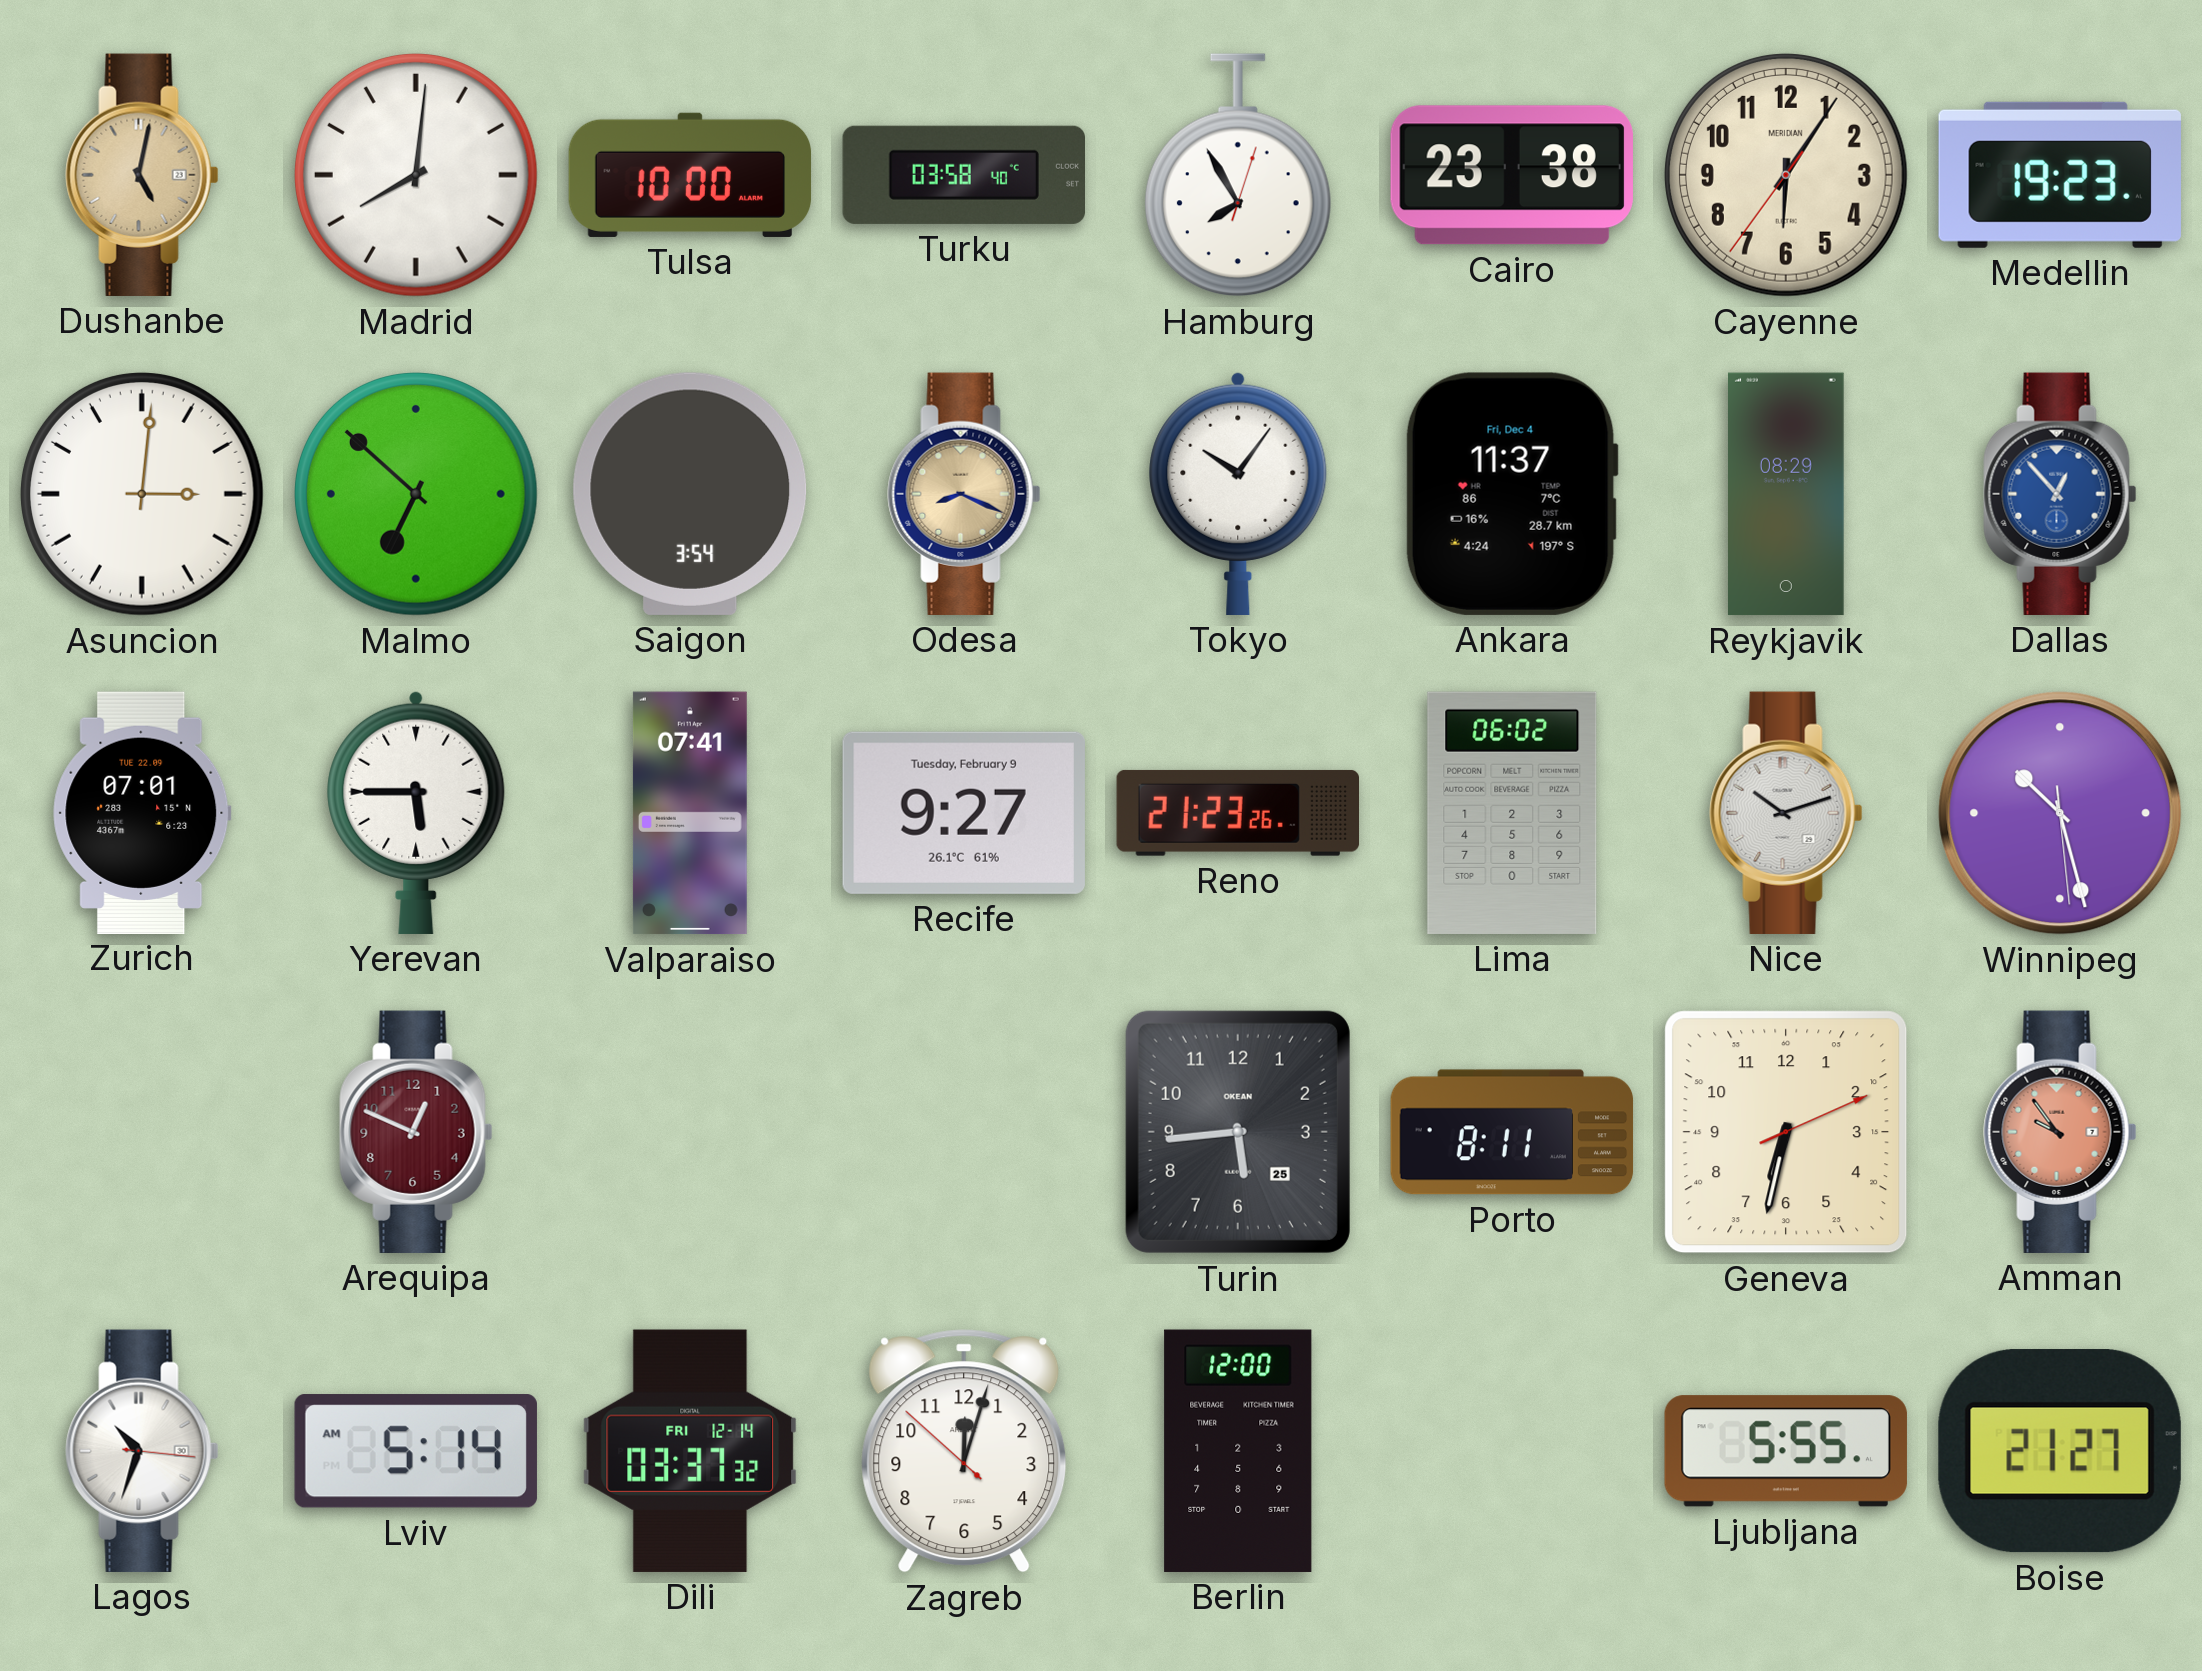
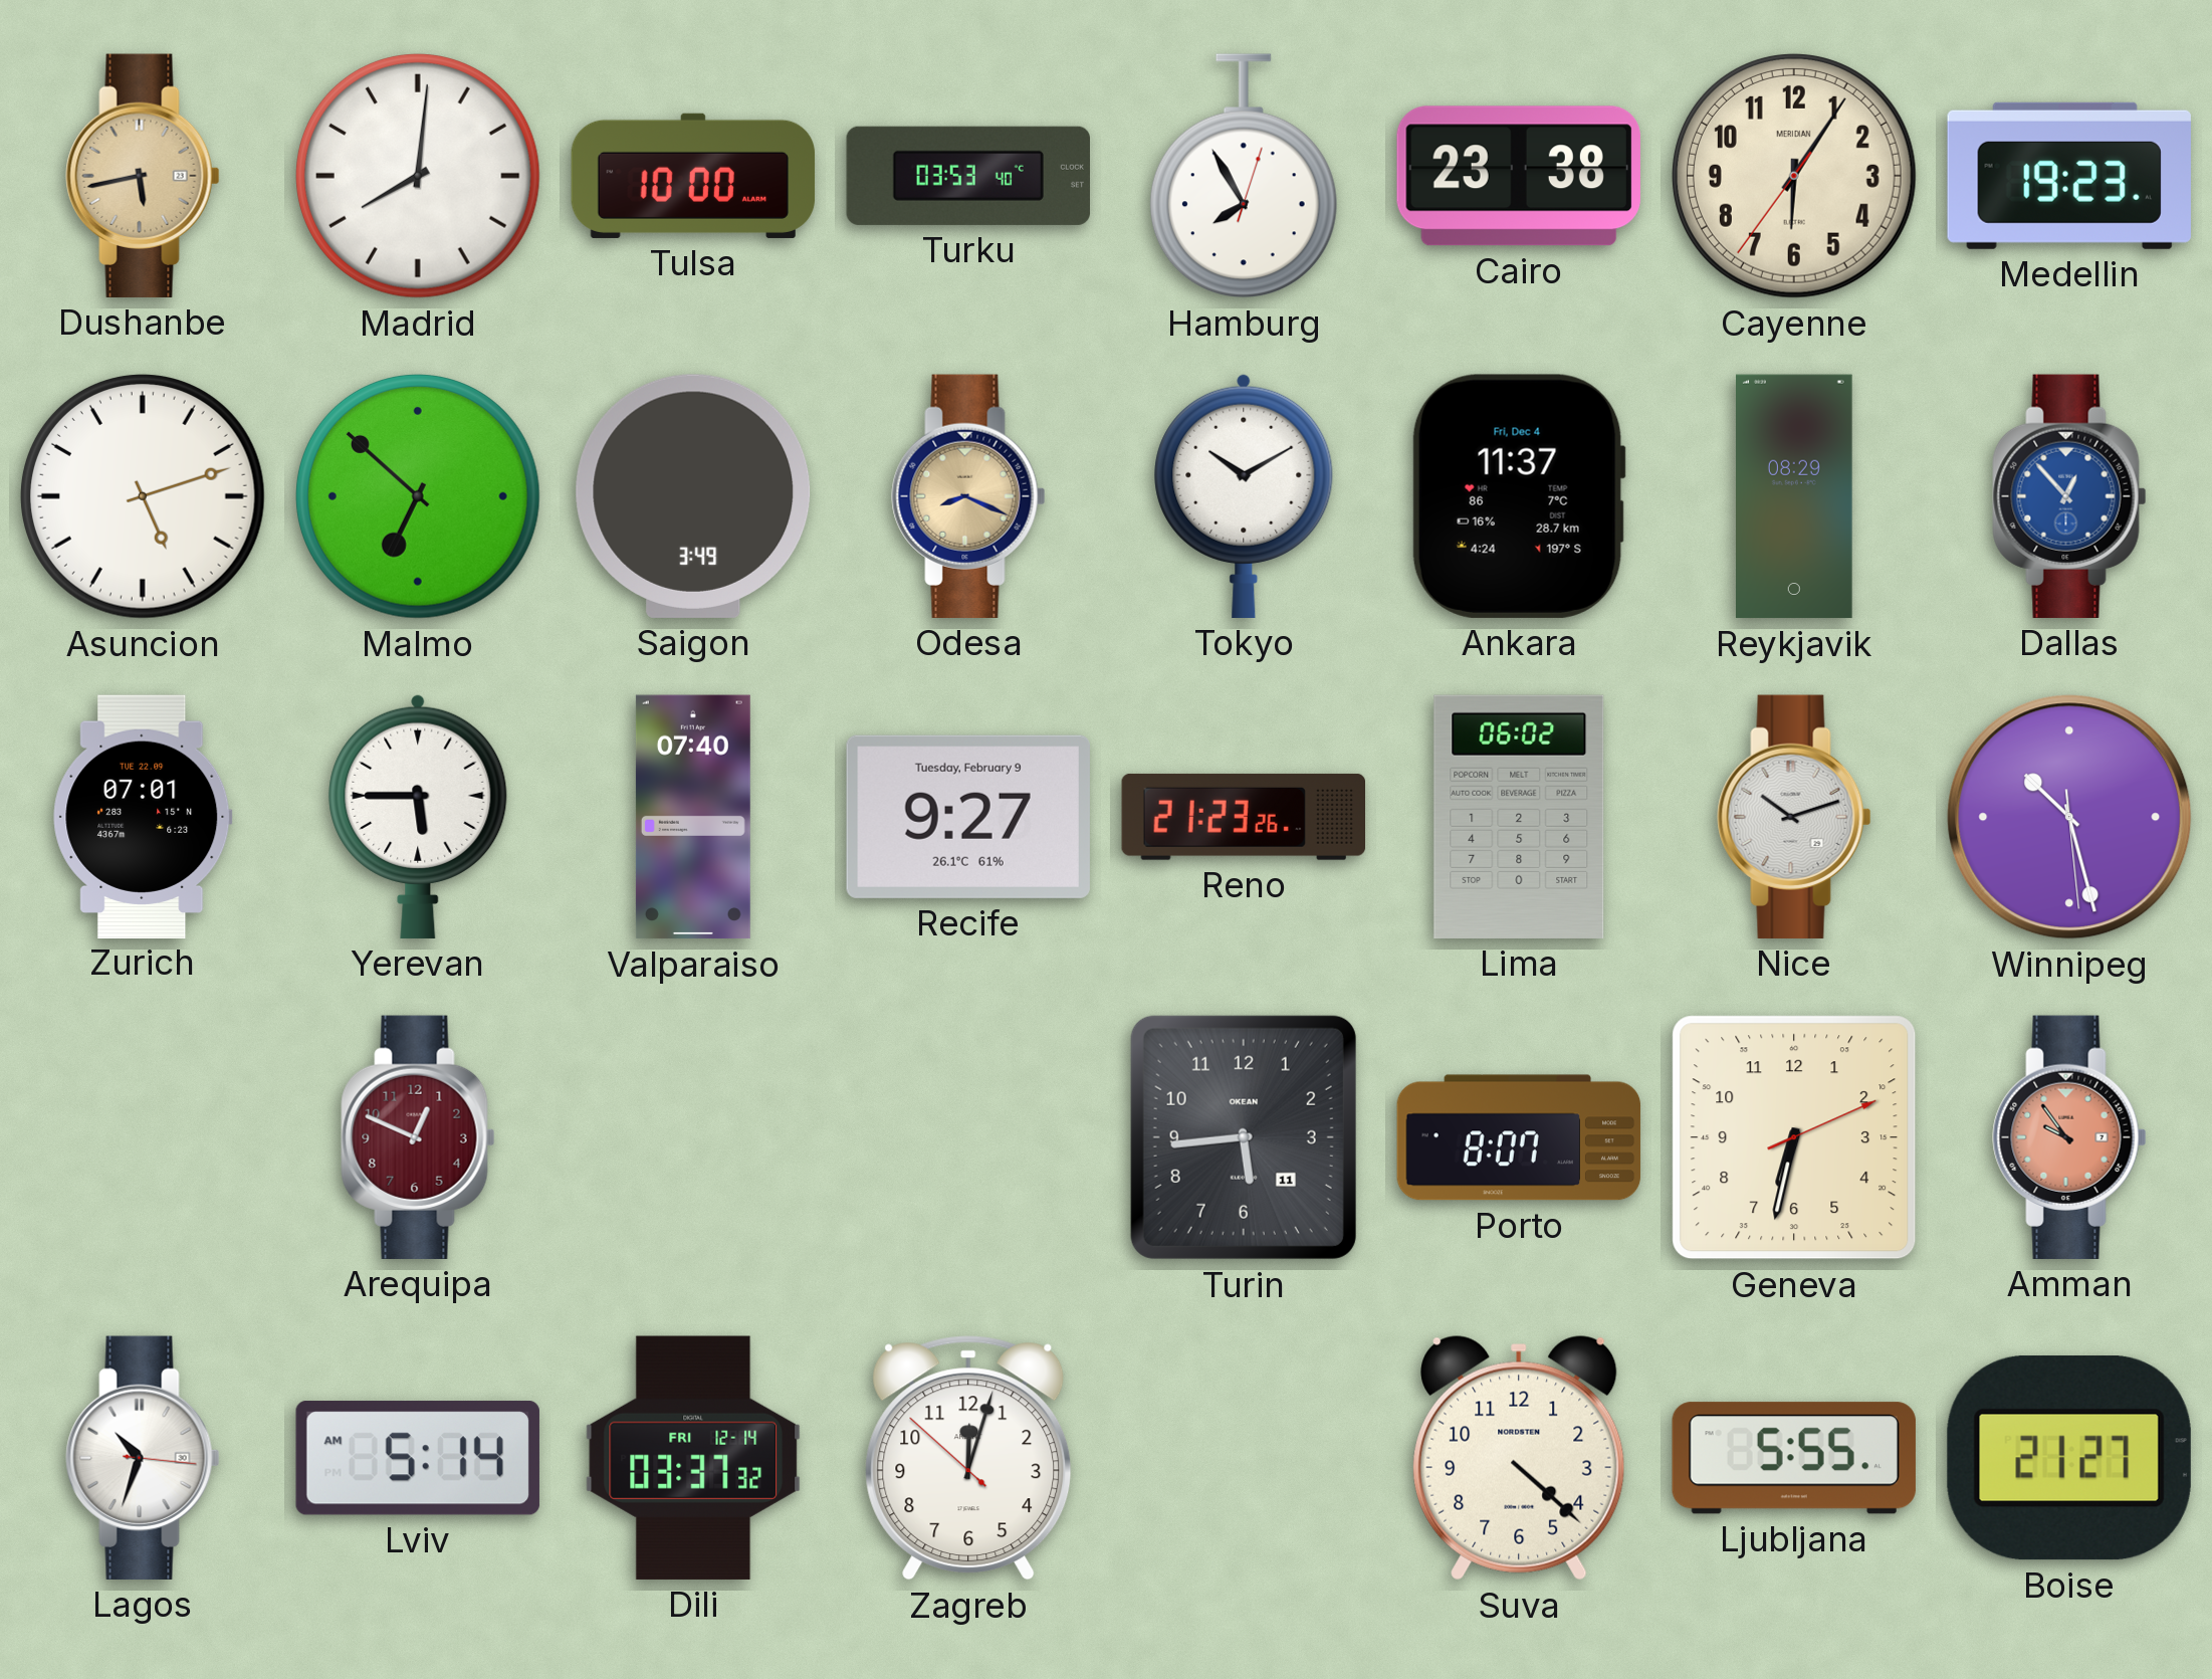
Dushanbe: 5:02 -> 5:43 (143, 176)
Turku: 03:58 -> 03:53 (967, 176)
Asuncion: 3:01 -> 5:12 (143, 496)
Saigon: 3:54 -> 3:49 (693, 496)
Tokyo: 10:06 -> 10:10 (1244, 495)
Valparaiso: 07:41 -> 07:40 (693, 817)
Turin date: 25 -> 11 (1244, 1137)
Porto: 8:11 -> 8:07 (1519, 1137)
Berlin: 12:00 -> none (1238, 1451)
Suva: none -> 4:22 (1519, 1458)
